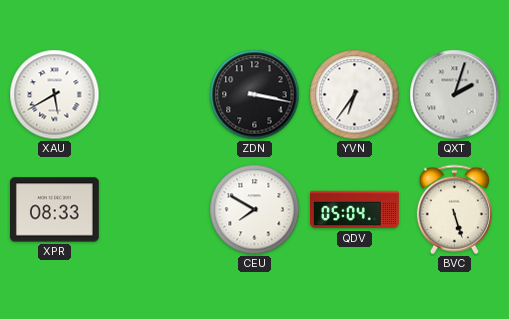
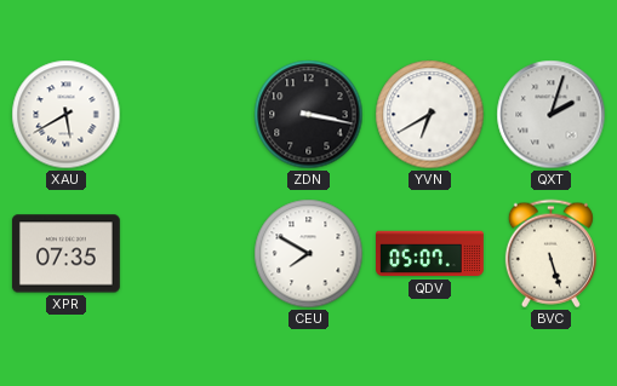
YVN: 6:36 -> 6:40 (430, 115)
XPR: 08:33 -> 07:35 (65, 254)
QDV: 05:04 -> 05:07 (430, 254)
